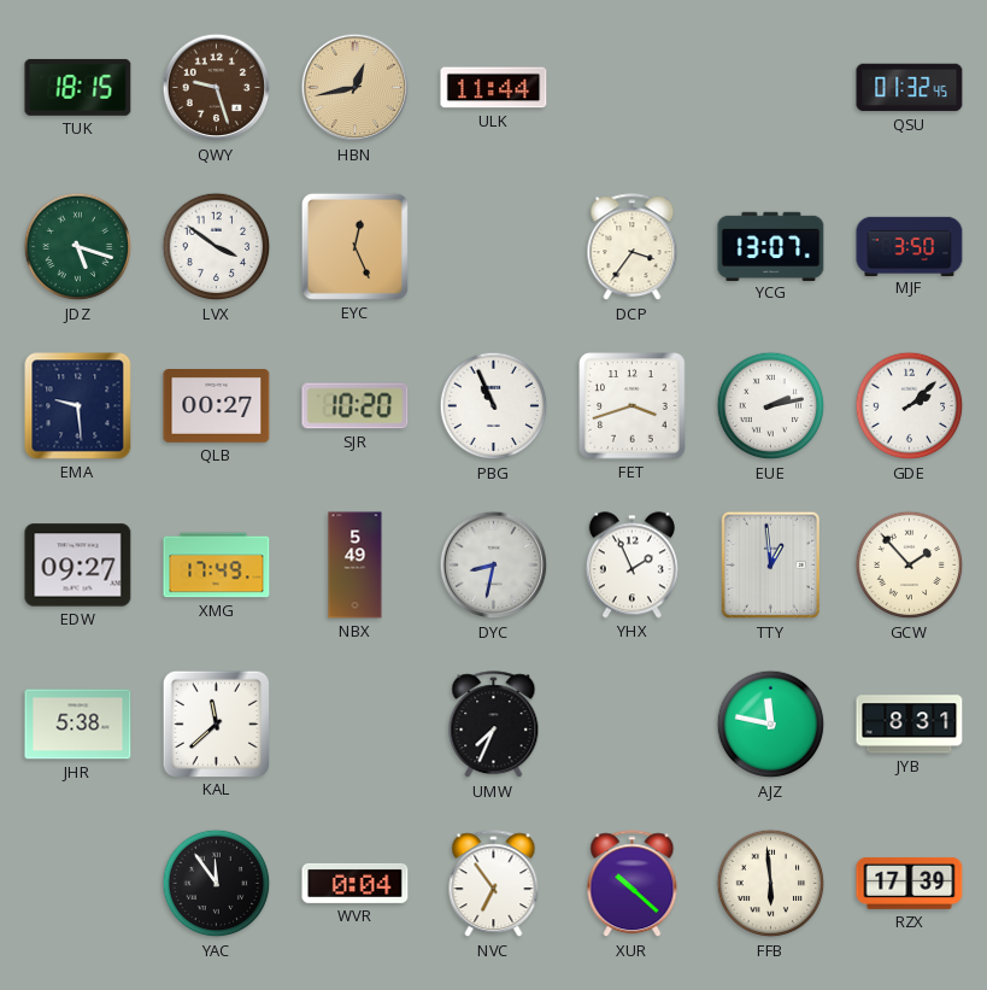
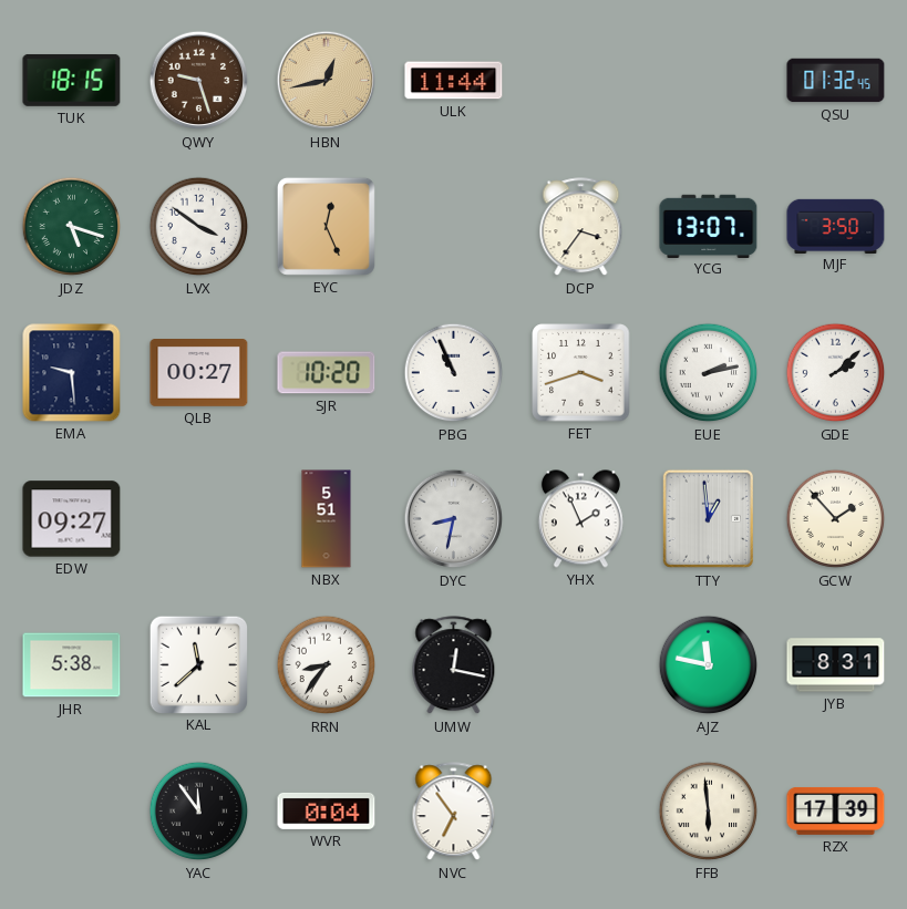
XMG: 17:49 -> none (217, 566)
NBX: 5:49 -> 5:51 (327, 519)
RRN: none -> 8:36 (327, 665)
UMW: 7:34 -> 12:17 (454, 665)
XUR: 10:22 -> none (633, 884)
